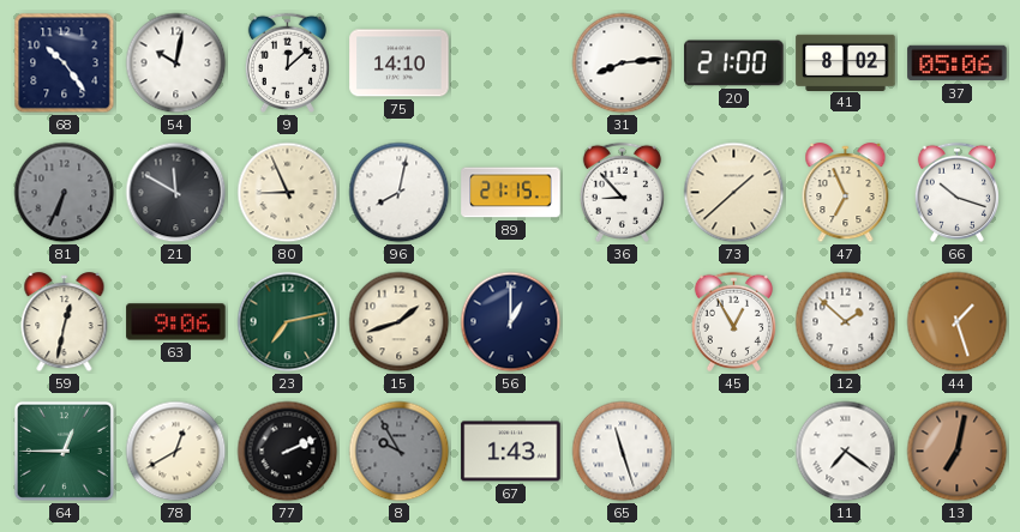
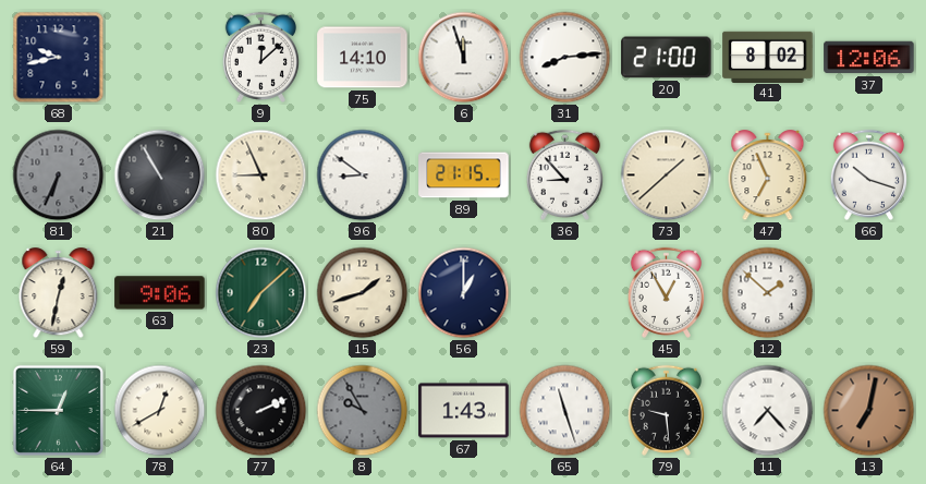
68: 10:24 -> 9:43 (59, 58)
54: 10:02 -> none (176, 64)
6: none -> 11:57 (464, 58)
37: 05:06 -> 12:06 (869, 58)
21: 11:50 -> 10:55 (160, 176)
96: 8:02 -> 8:51 (363, 176)
23: 7:13 -> 7:08 (261, 293)
44: 1:27 -> none (958, 322)
79: none -> 9:29 (666, 410)
11: 7:21 -> 7:23 (768, 411)
